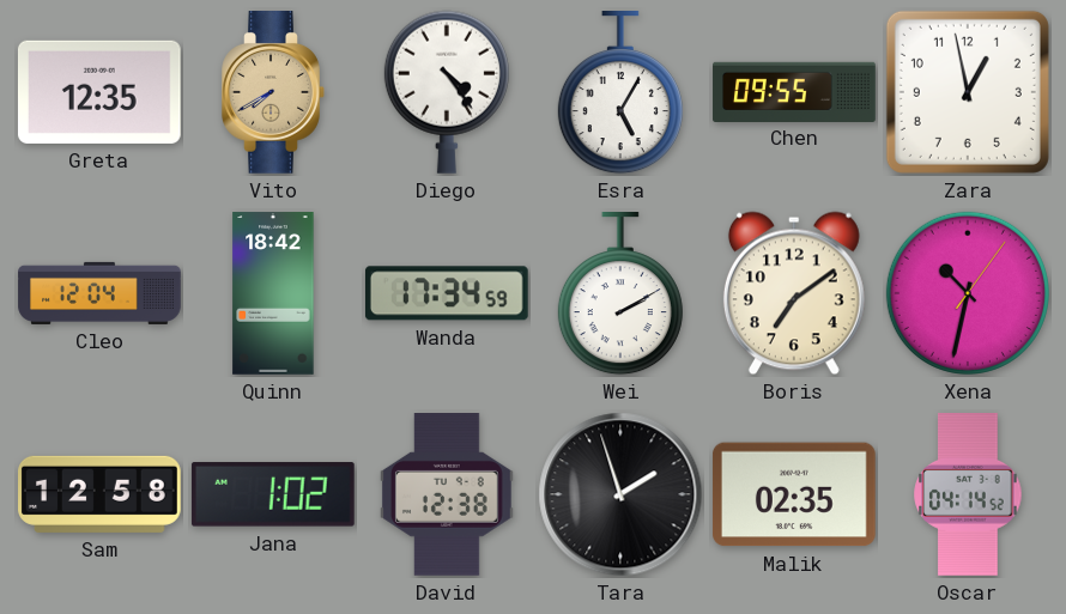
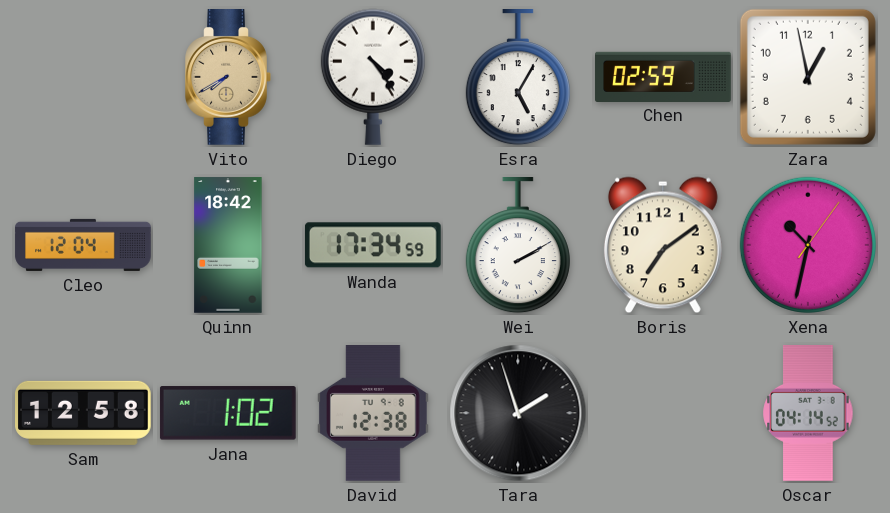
Greta: 12:35 -> none (99, 92)
Chen: 09:55 -> 02:59 (663, 76)
Malik: 02:35 -> none (794, 494)
